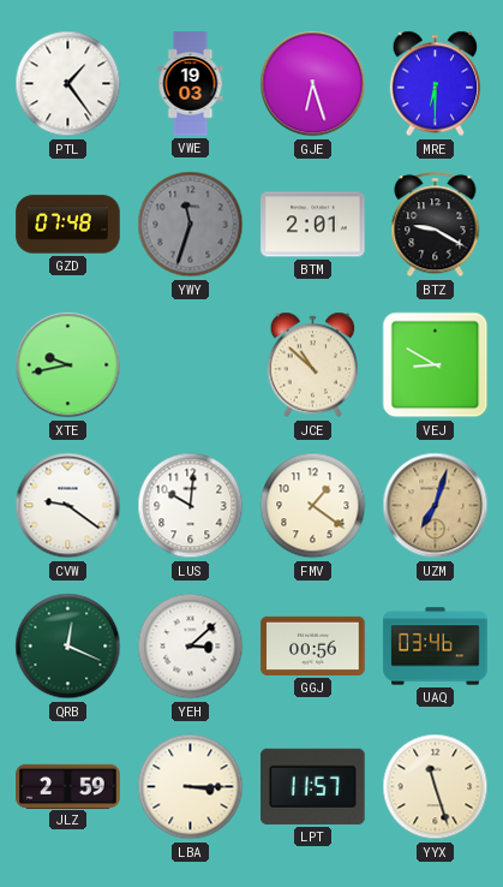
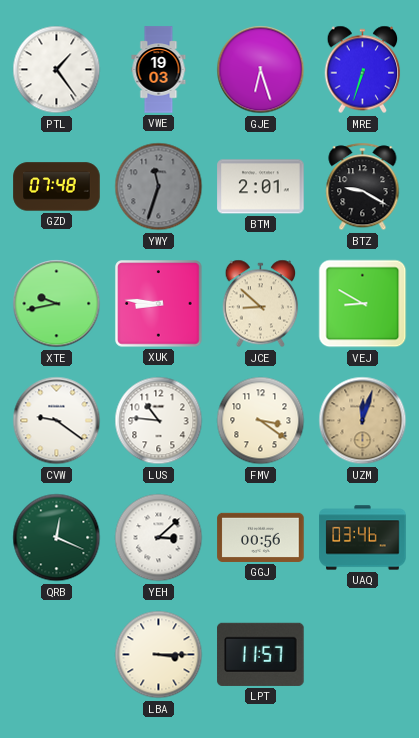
MRE: 6:30 -> 6:33 (363, 70)
XUK: none -> 8:46 (159, 304)
JCE: 10:52 -> 8:52 (261, 304)
LUS: 10:01 -> 10:46 (159, 421)
FMV: 1:21 -> 3:21 (261, 421)
UZM: 7:03 -> 12:03 (363, 421)
JLZ: 2:59 -> none (68, 786)
YYX: 11:27 -> none (436, 787)
